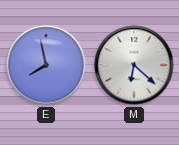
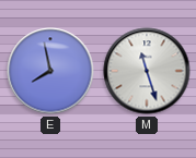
M: 6:22 -> 11:27 (147, 71)
